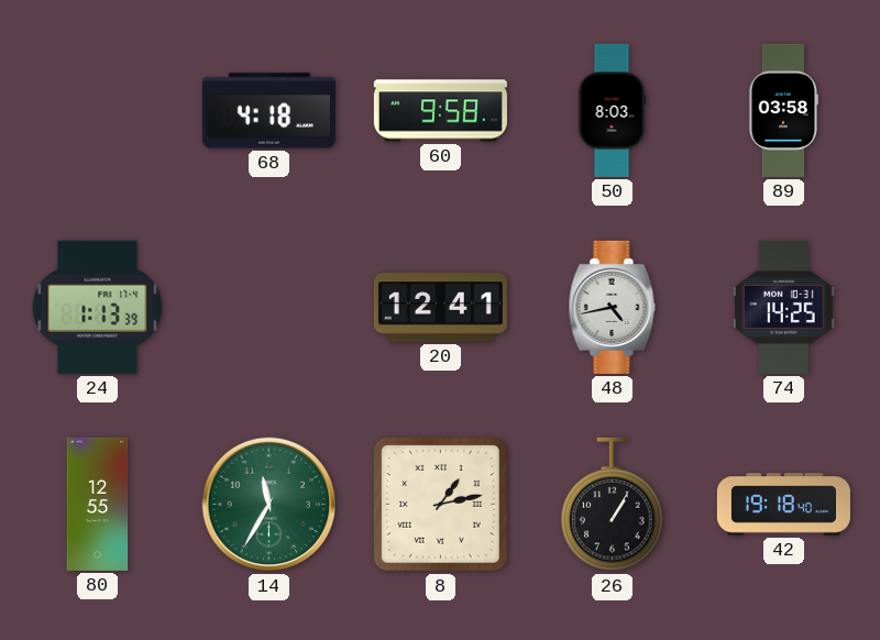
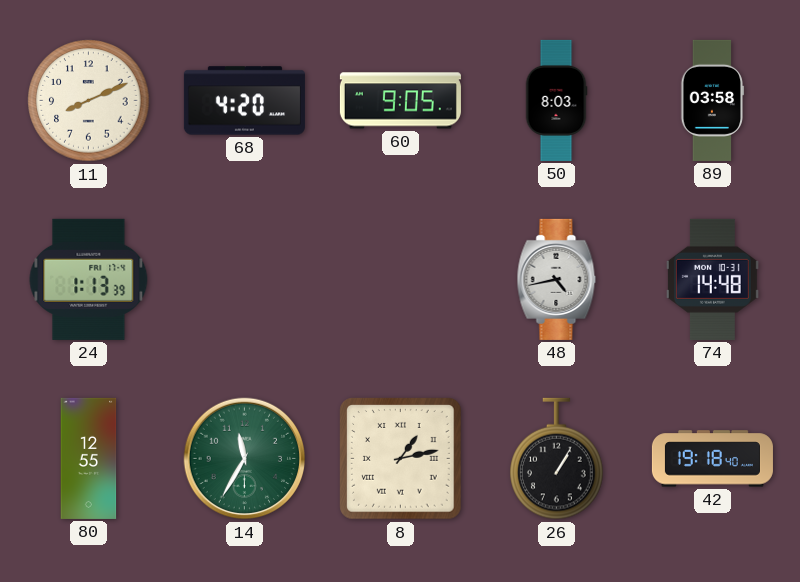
11: none -> 8:11 (89, 101)
68: 4:18 -> 4:20 (244, 101)
60: 9:58 -> 9:05 (400, 101)
20: 12:41 -> none (440, 308)
74: 14:25 -> 14:48 (712, 279)
